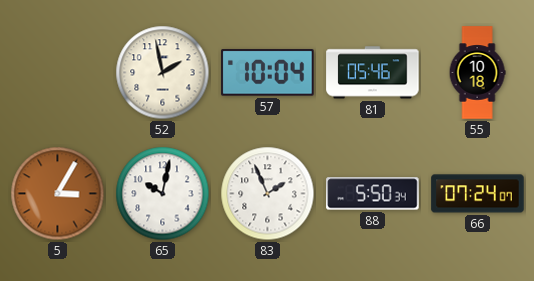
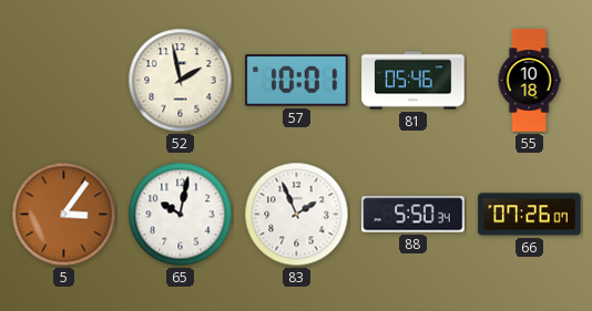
57: 10:04 -> 10:01 (297, 81)
5: 3:05 -> 3:06 (64, 215)
66: 07:24 -> 07:26 (530, 215)
